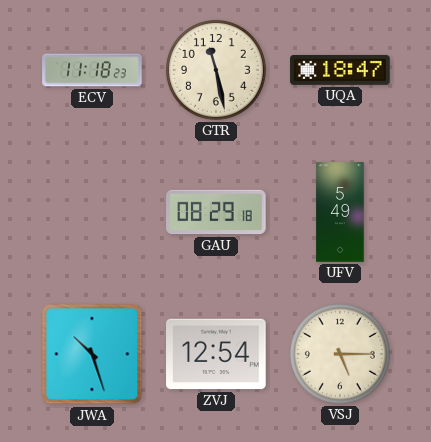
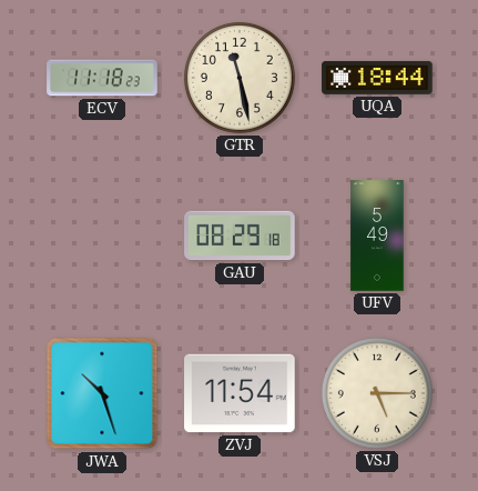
UQA: 18:47 -> 18:44 (377, 78)
ZVJ: 12:54 -> 11:54 (240, 393)
